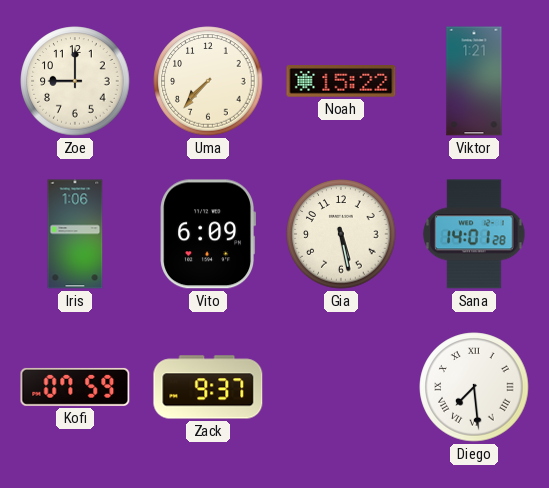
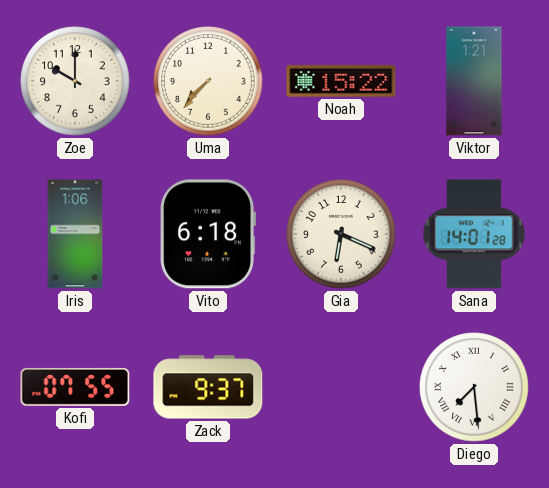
Zoe: 9:00 -> 10:00 (75, 81)
Vito: 6:09 -> 6:18 (207, 234)
Gia: 5:28 -> 6:19 (341, 234)
Kofi: 07:59 -> 07:55 (75, 387)
